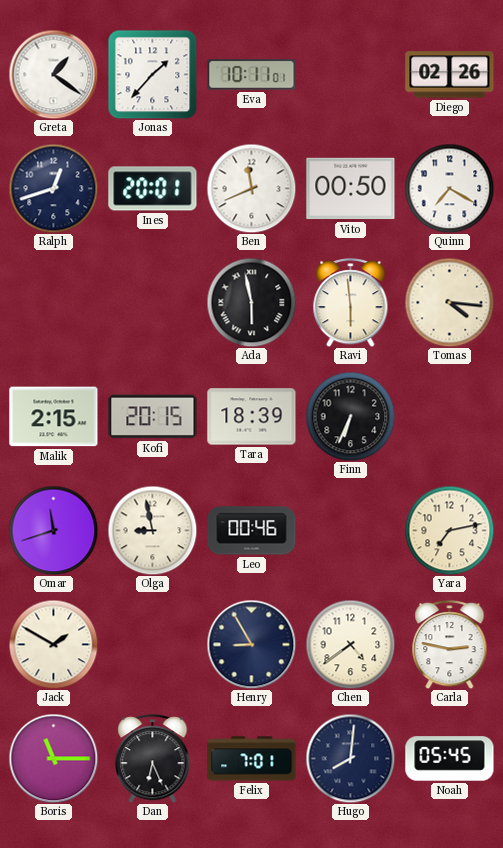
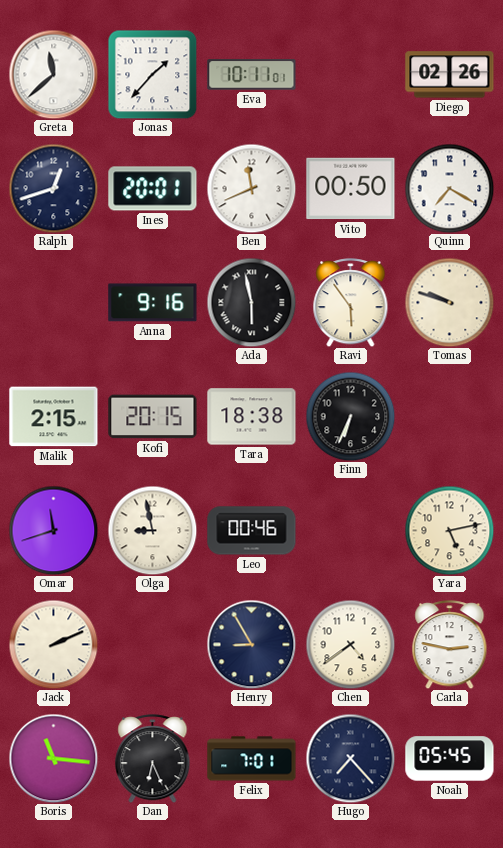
Greta: 1:21 -> 11:38 (53, 74)
Anna: none -> 9:16 (153, 303)
Ravi: 5:59 -> 5:54 (351, 303)
Tomas: 4:16 -> 9:48 (449, 302)
Tara: 18:39 -> 18:38 (252, 417)
Yara: 7:13 -> 5:13 (449, 530)
Jack: 1:50 -> 2:11 (53, 644)
Boris: 11:15 -> 11:16 (53, 758)
Hugo: 8:01 -> 7:23 (350, 758)
